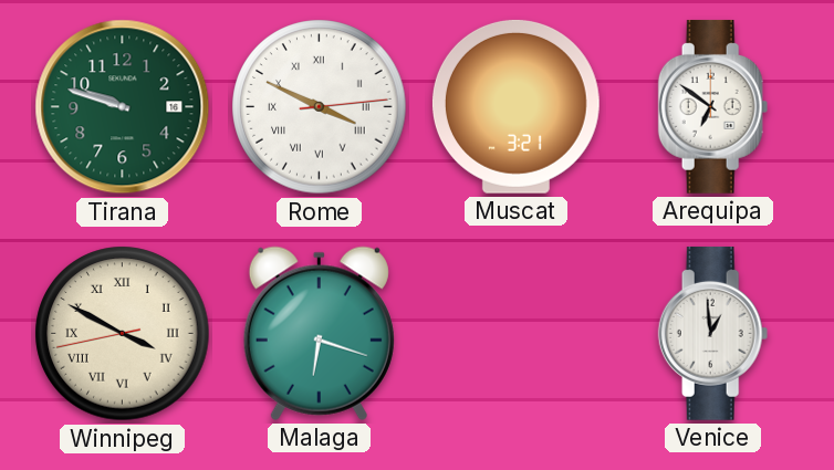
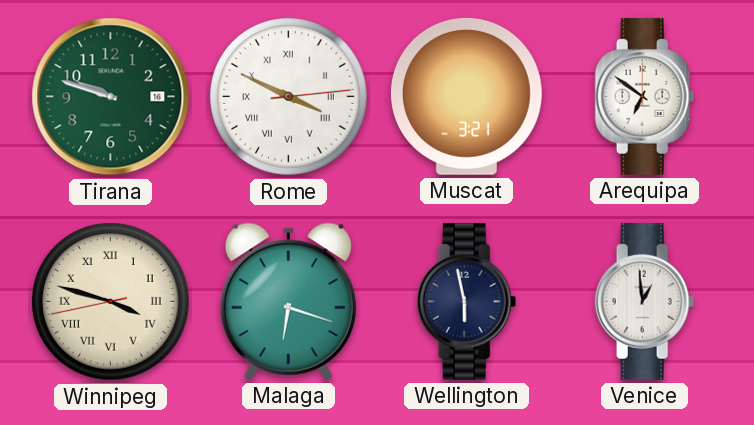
Winnipeg: 3:49 -> 3:47 (111, 302)
Wellington: none -> 5:58 (467, 301)
